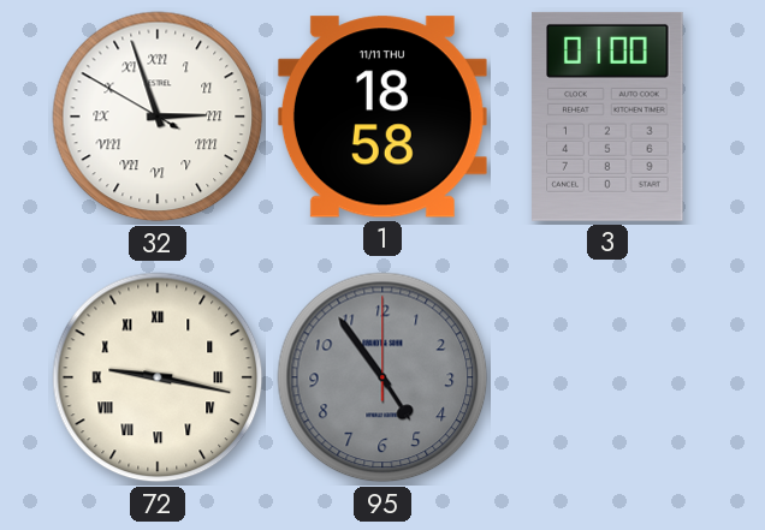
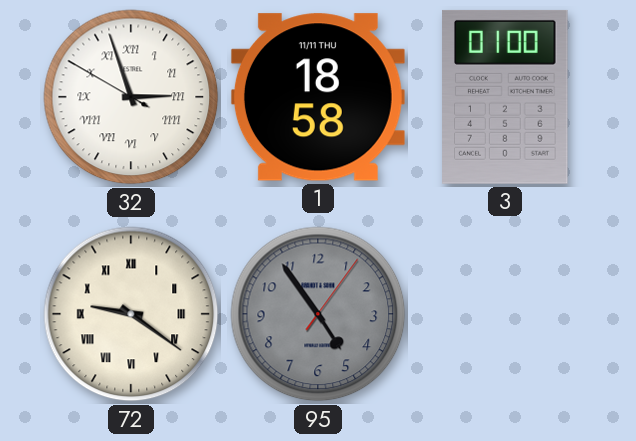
72: 9:17 -> 9:21 (131, 314)
95: 4:54:00 -> 4:54:06 (318, 314)
